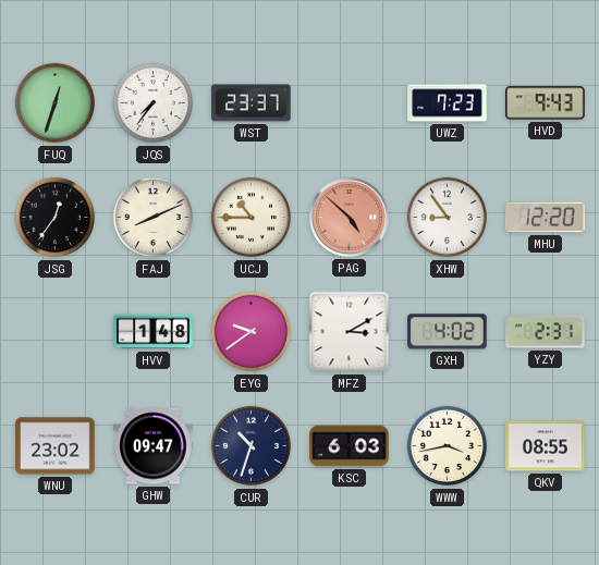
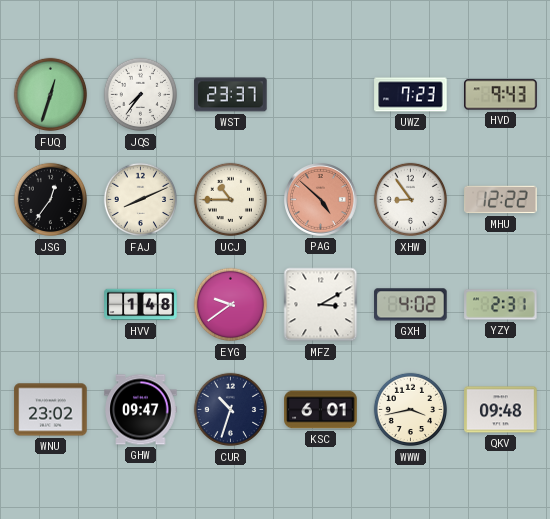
MHU: 12:20 -> 12:22 (501, 200)
KSC: 6:03 -> 6:01 (321, 410)
QKV: 08:55 -> 09:48 (501, 410)
